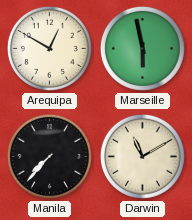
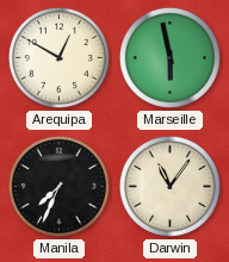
Manila: 7:37 -> 7:34 (58, 186)
Darwin: 11:10 -> 11:06 (169, 186)
